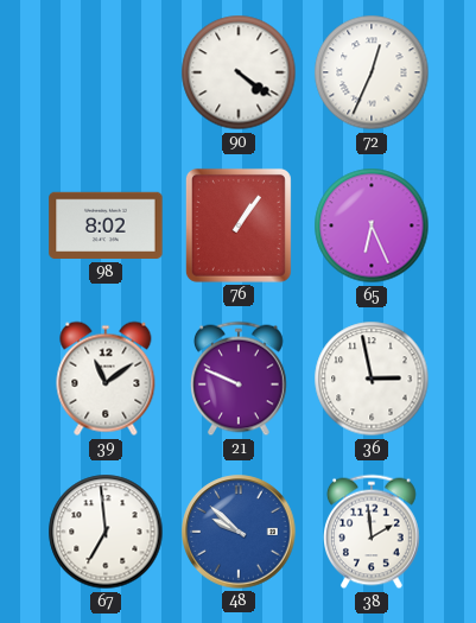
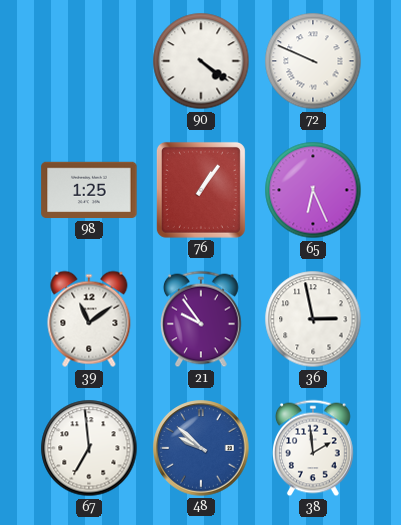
72: 12:34 -> 9:49 (313, 61)
98: 8:02 -> 1:25 (89, 190)
21: 9:49 -> 9:54 (202, 319)
